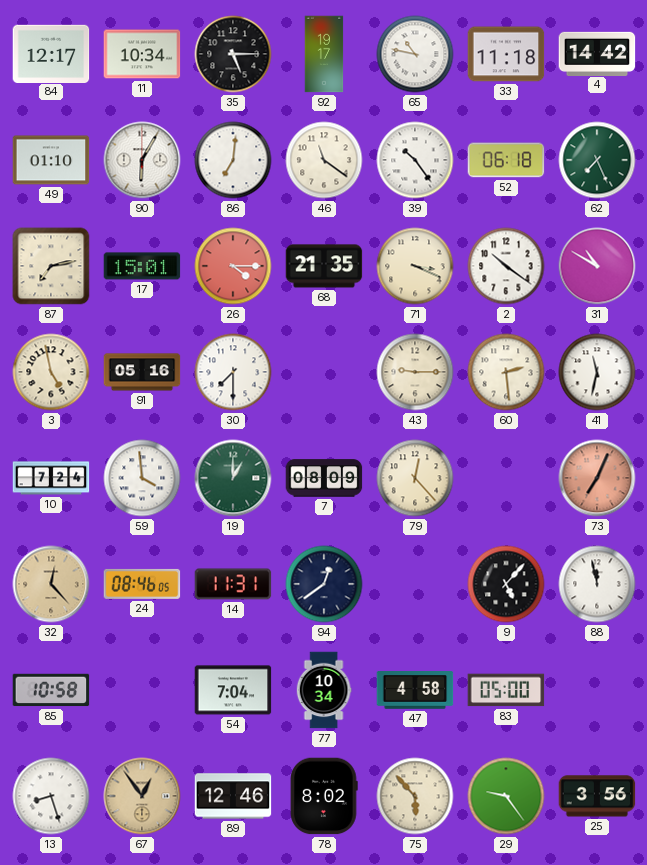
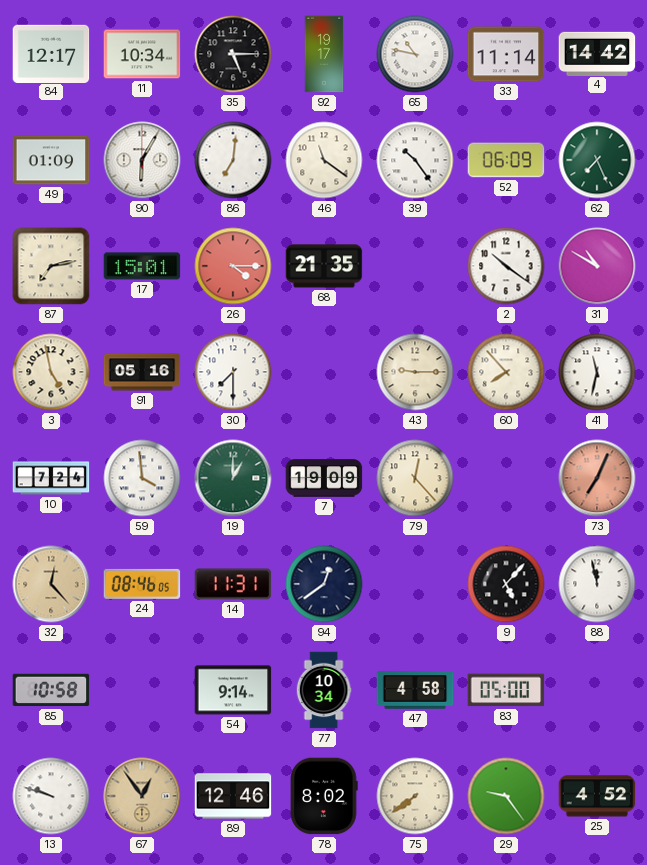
33: 11:18 -> 11:14 (506, 54)
49: 01:10 -> 01:09 (51, 160)
52: 06:18 -> 06:09 (506, 160)
71: 3:19 -> none (415, 266)
60: 2:29 -> 7:53 (506, 372)
7: 08:09 -> 19:09 (324, 478)
54: 7:04 -> 9:14 (233, 690)
13: 8:27 -> 9:48 (51, 796)
75: 5:53 -> 7:39 (415, 796)
25: 3:56 -> 4:52 (597, 796)
